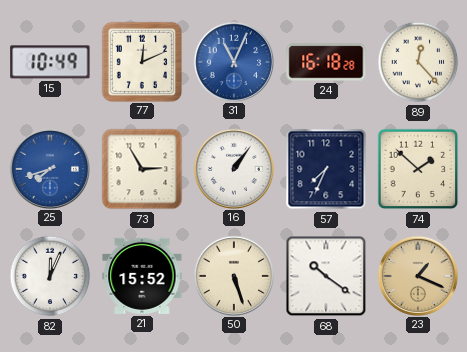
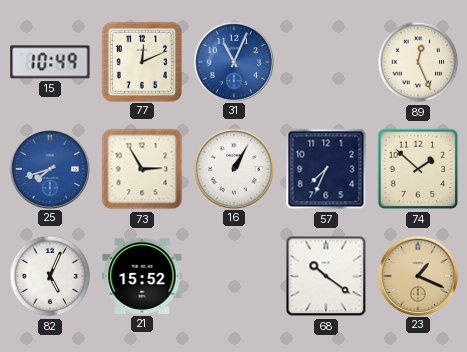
24: 16:18 -> none (326, 62)
89: 12:23 -> 12:26 (418, 62)
16: 1:06 -> 1:05 (233, 168)
82: 12:04 -> 5:04 (50, 276)
50: 5:27 -> none (233, 275)
